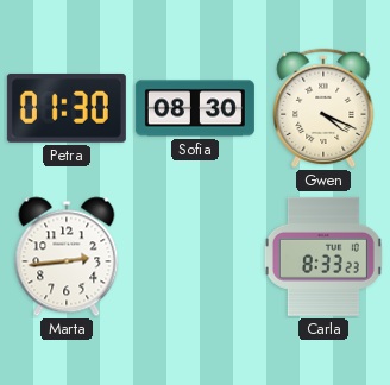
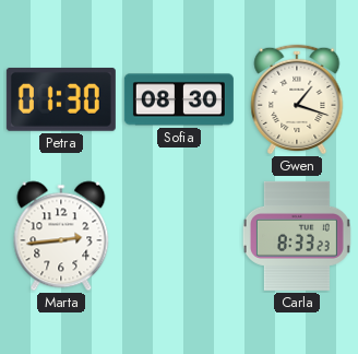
Gwen: 4:19 -> 1:18 (297, 99)
